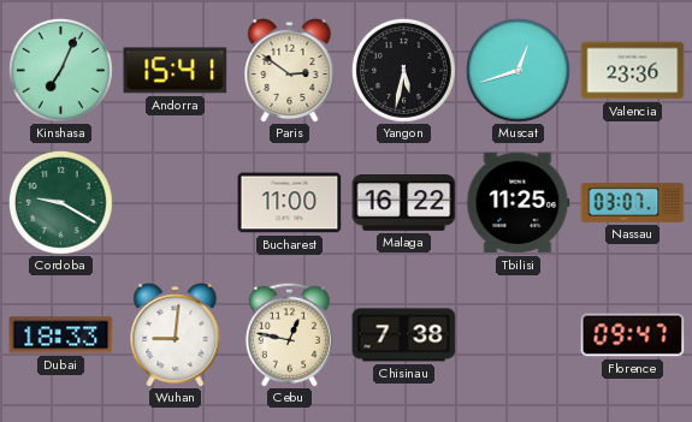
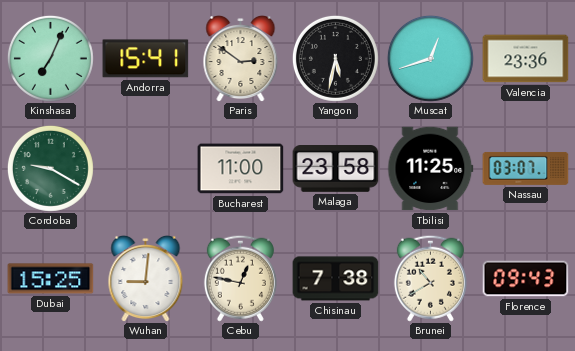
Malaga: 16:22 -> 23:58 (336, 169)
Dubai: 18:33 -> 15:25 (51, 279)
Brunei: none -> 10:40 (430, 278)
Florence: 09:47 -> 09:43 (526, 279)
